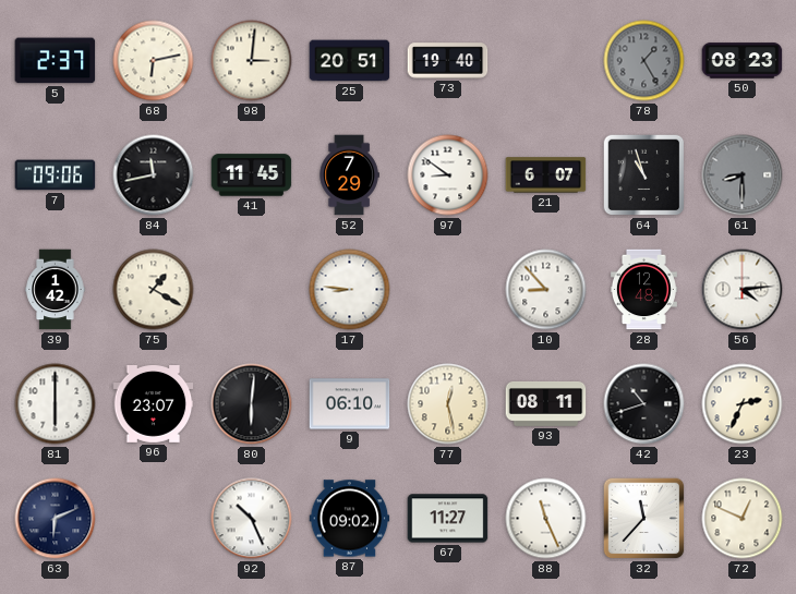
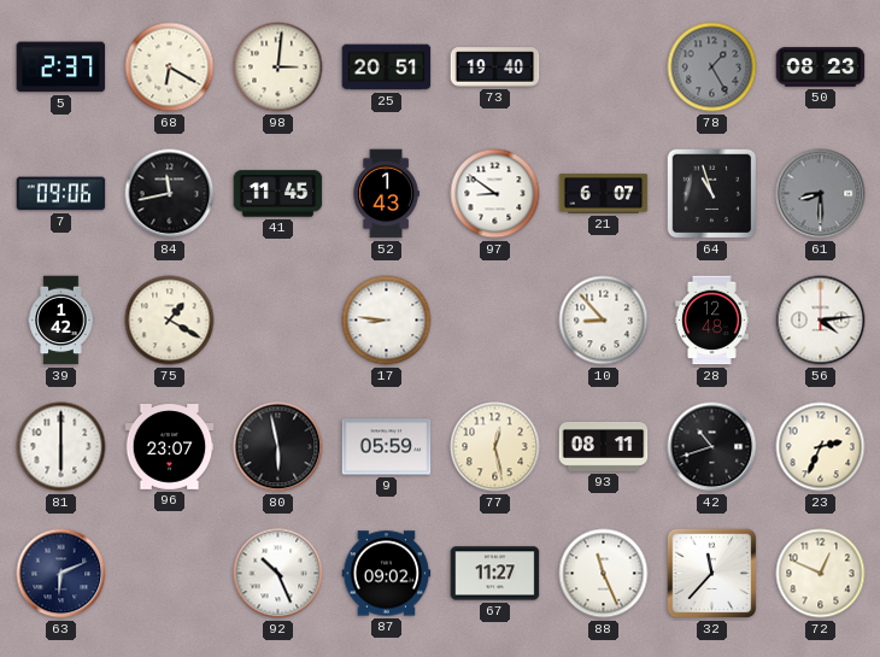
68: 6:13 -> 6:20 (170, 68)
52: 7:29 -> 1:43 (386, 194)
80: 6:01 -> 5:58 (278, 447)
9: 06:10 -> 05:59 (387, 447)
